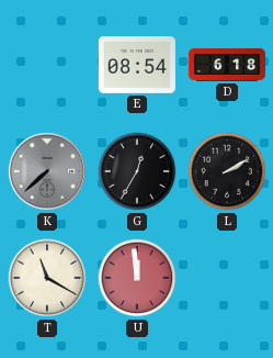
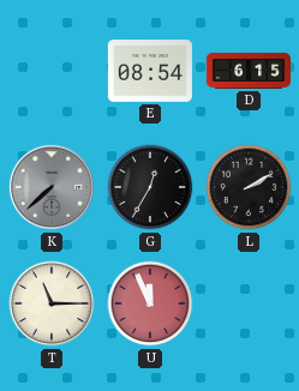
D: 6:18 -> 6:15 (247, 71)
T: 11:20 -> 11:15 (52, 303)
U: 11:59 -> 11:56 (150, 303)
